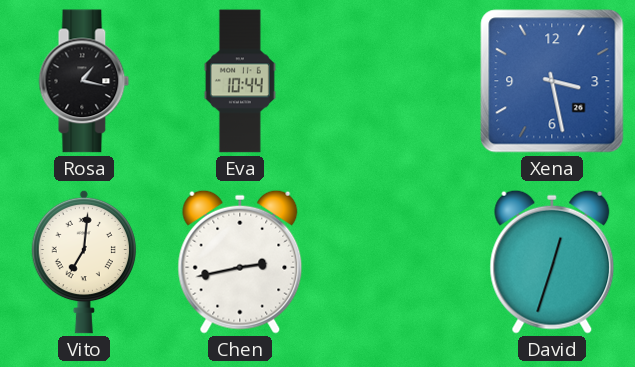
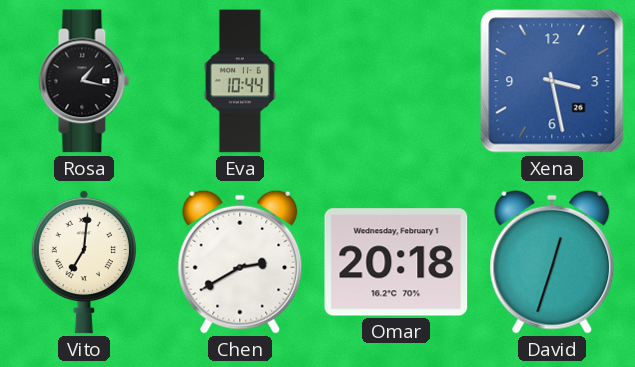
Chen: 2:43 -> 2:40 (240, 262)
Omar: none -> 20:18 (396, 262)
